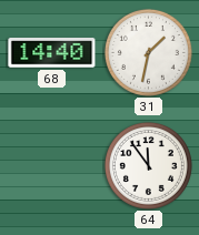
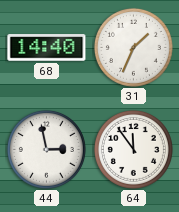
31: 1:32 -> 1:34 (133, 47)
44: none -> 2:58 (46, 149)
